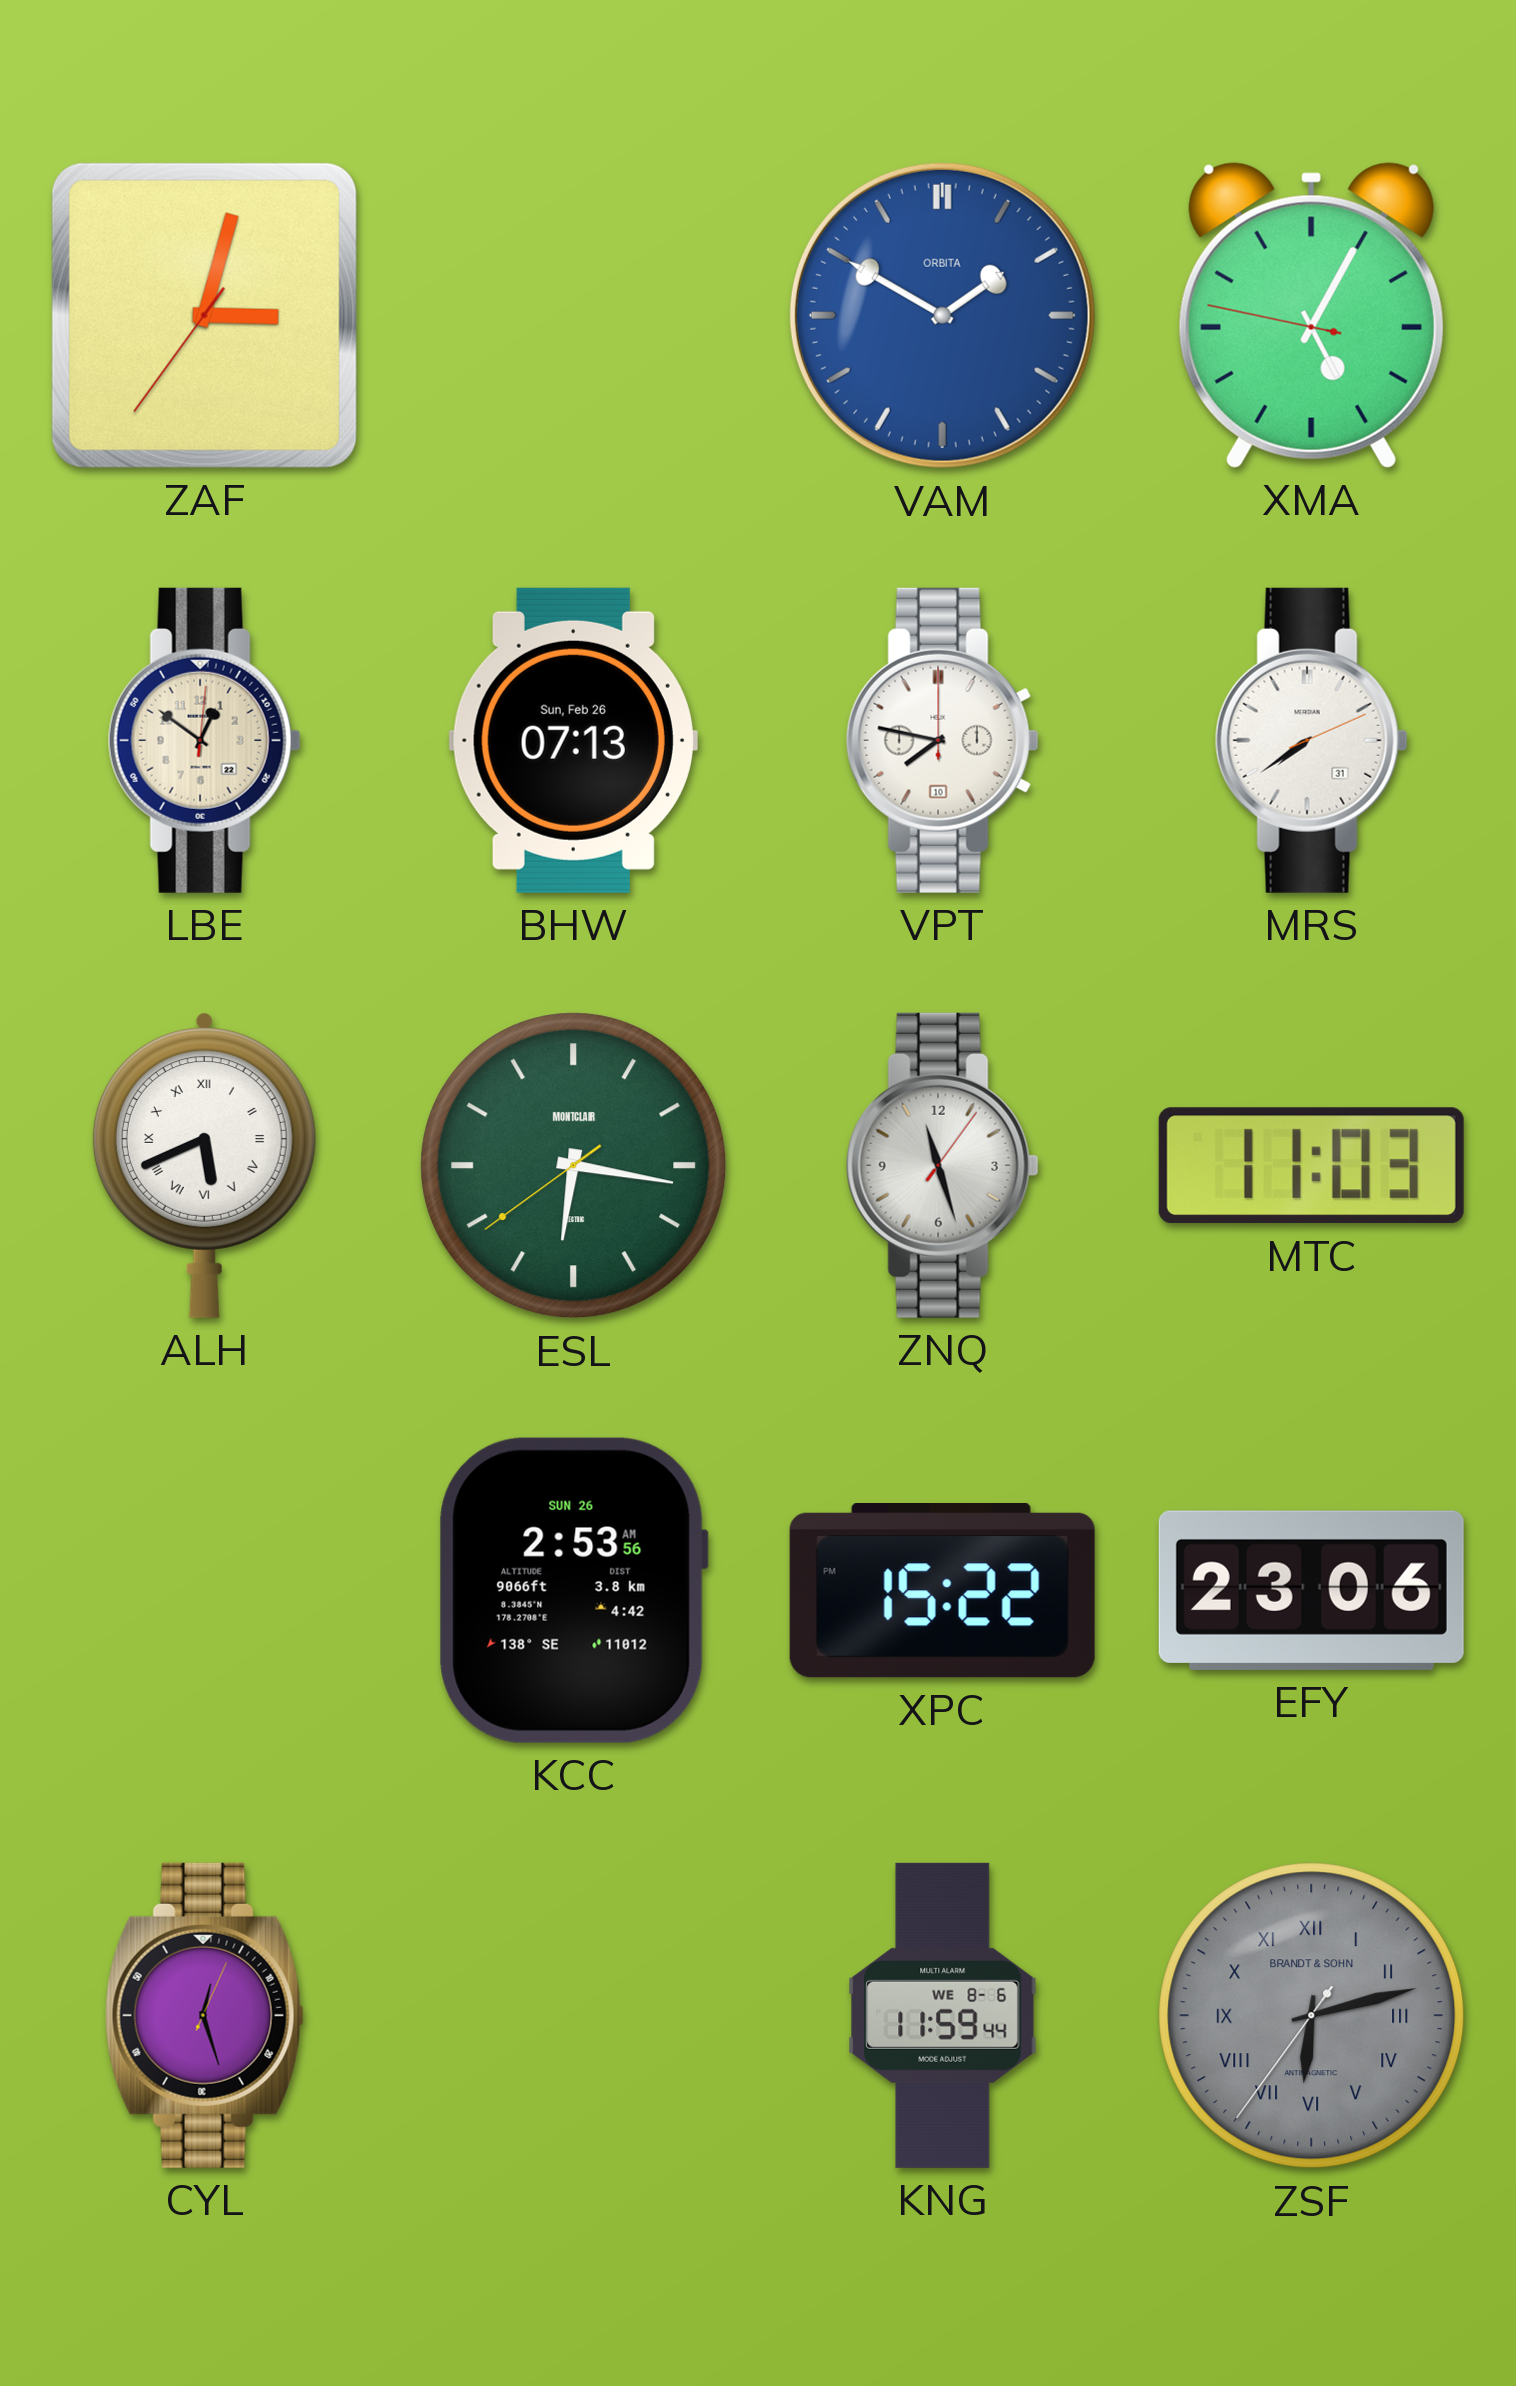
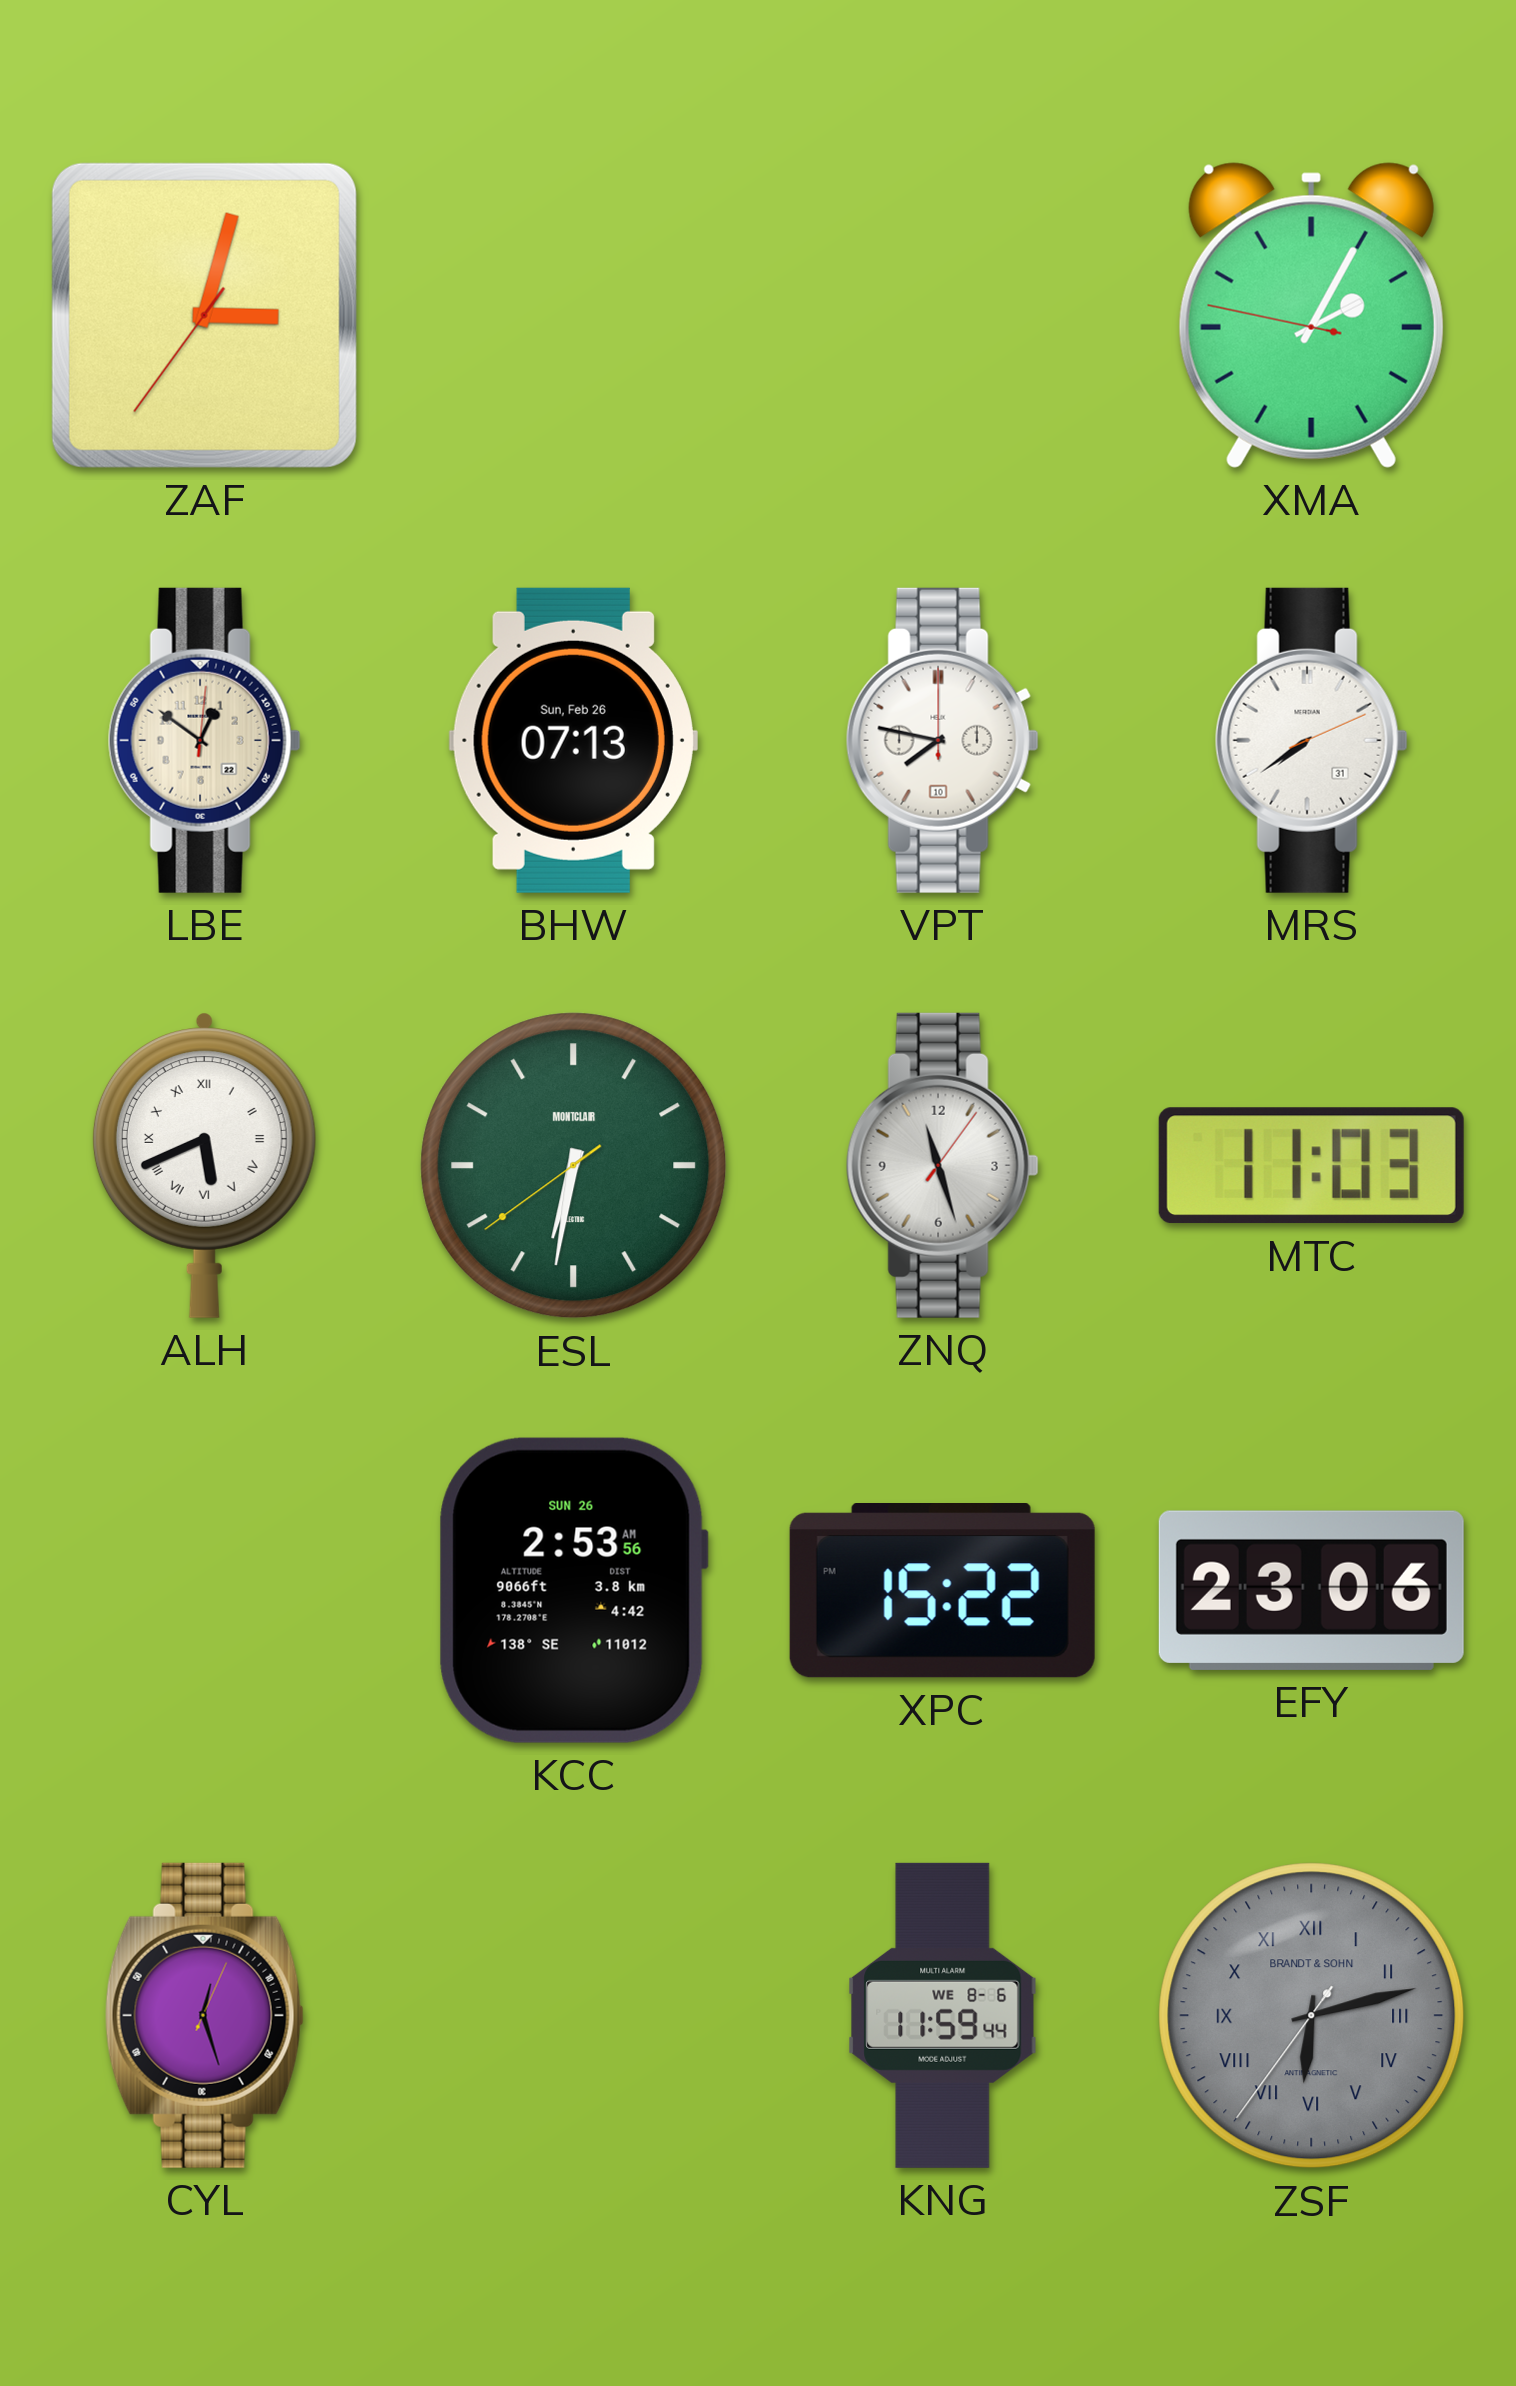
VAM: 1:50 -> none (942, 315)
XMA: 5:04 -> 2:04 (1311, 315)
ESL: 6:16 -> 6:31 (574, 1166)
